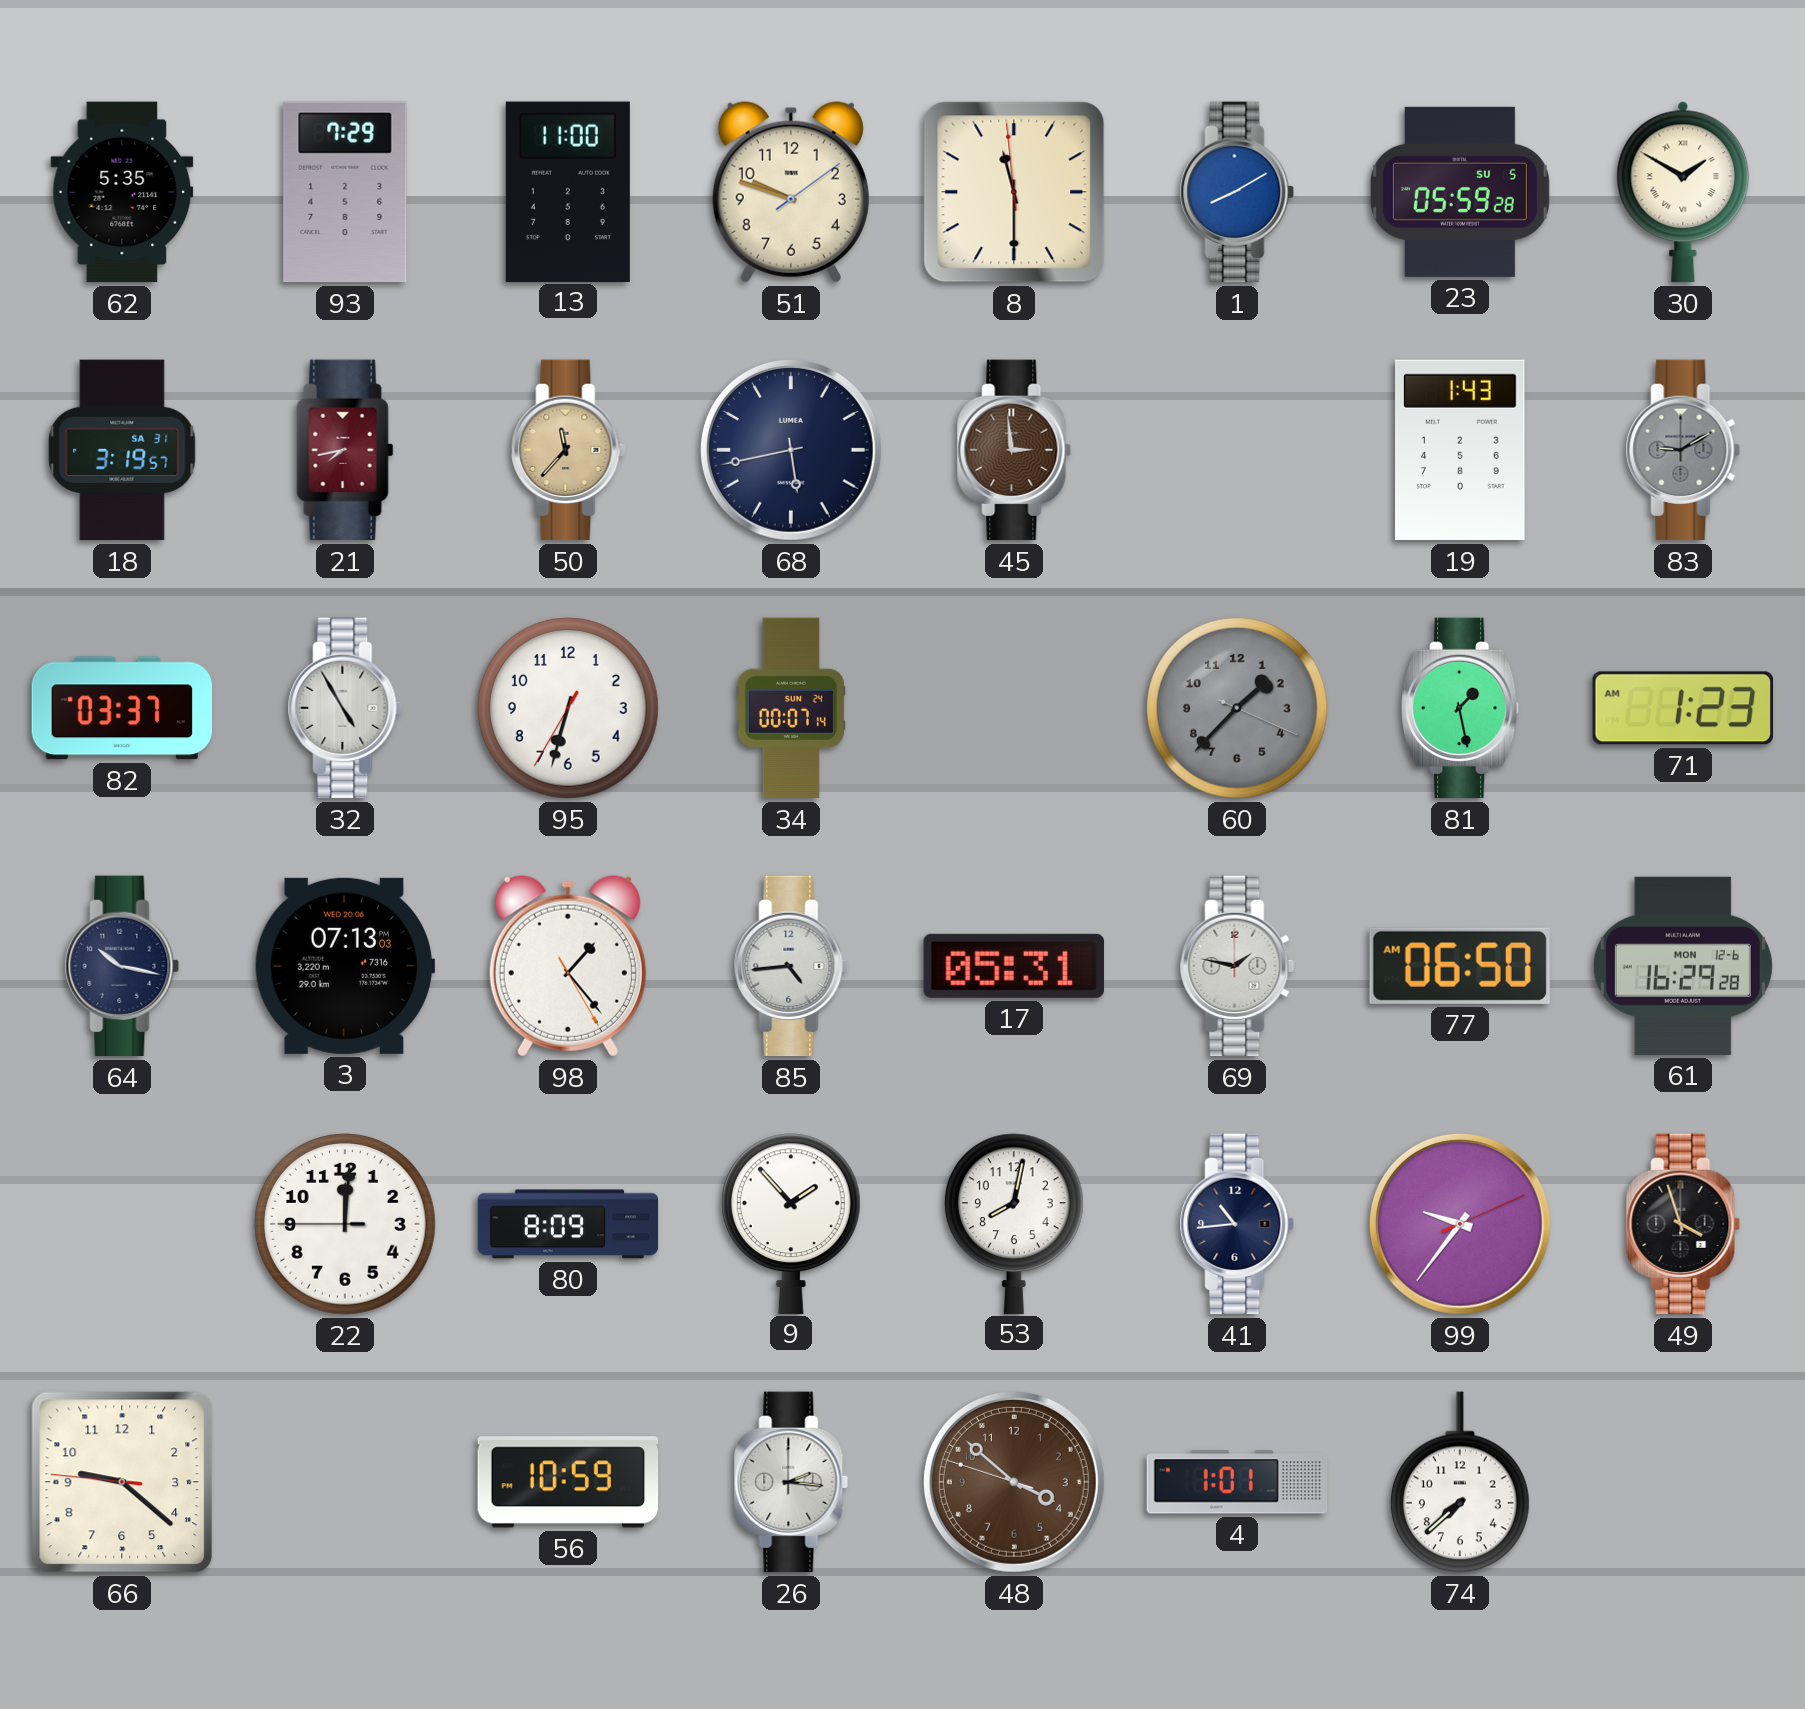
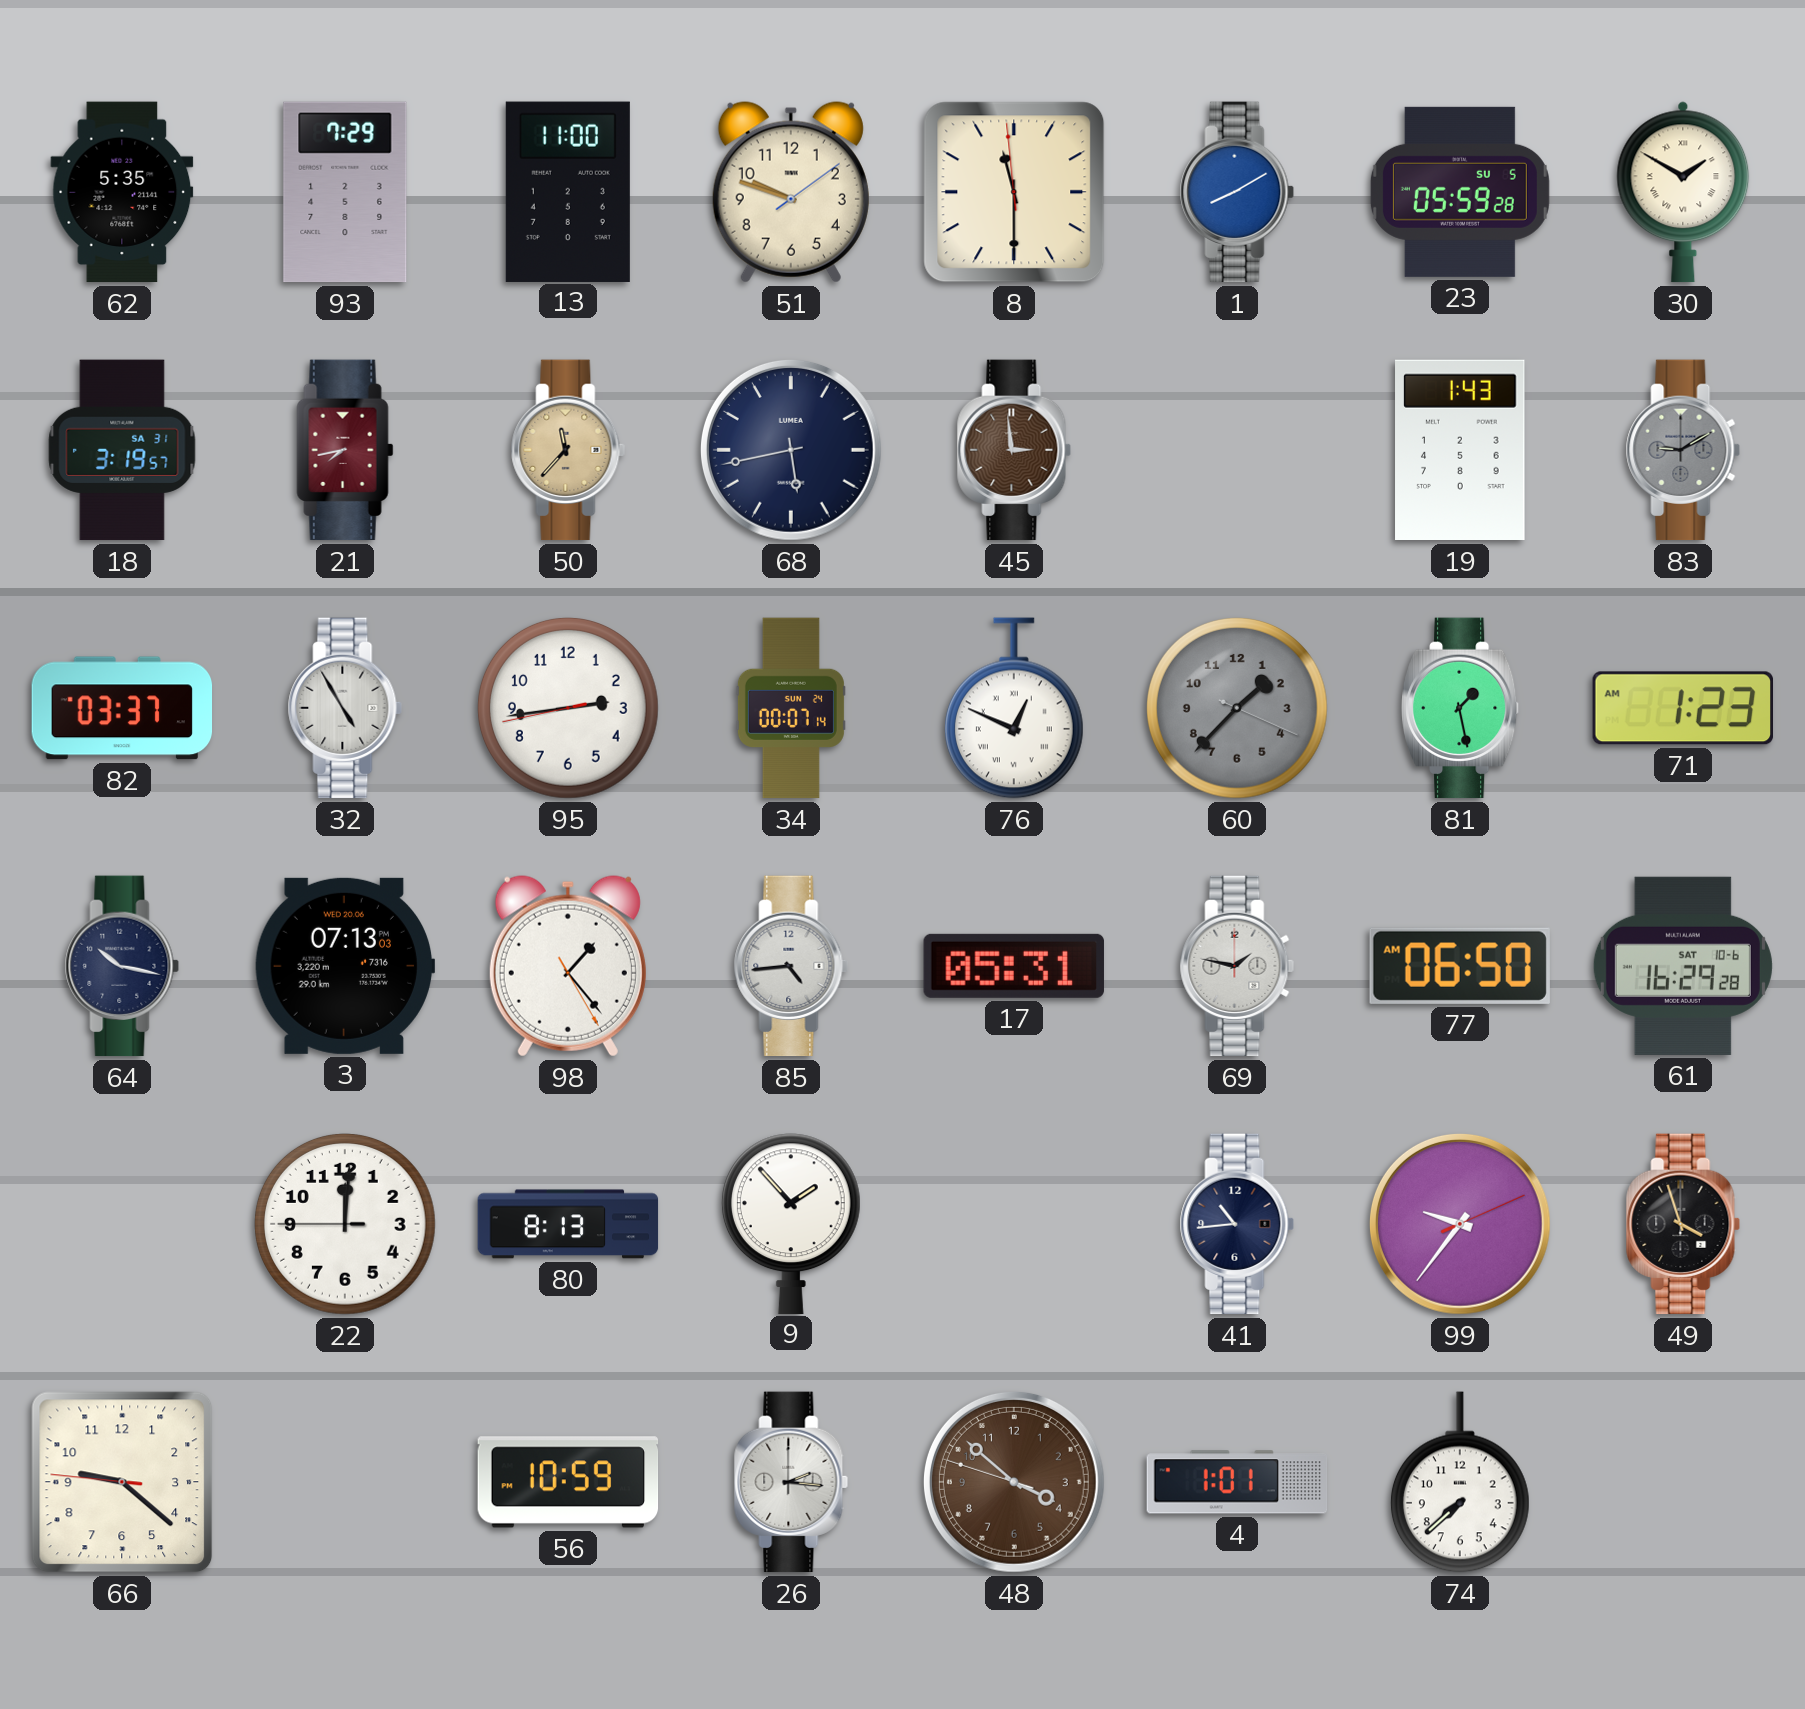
95: 6:32 -> 2:43 (569, 709)
76: none -> 12:49 (1014, 708)
61 date: MON 12-6 -> SAT 10-6 (1683, 966)
80: 8:09 -> 8:13 (568, 1224)
53: 8:02 -> none (1014, 1223)
